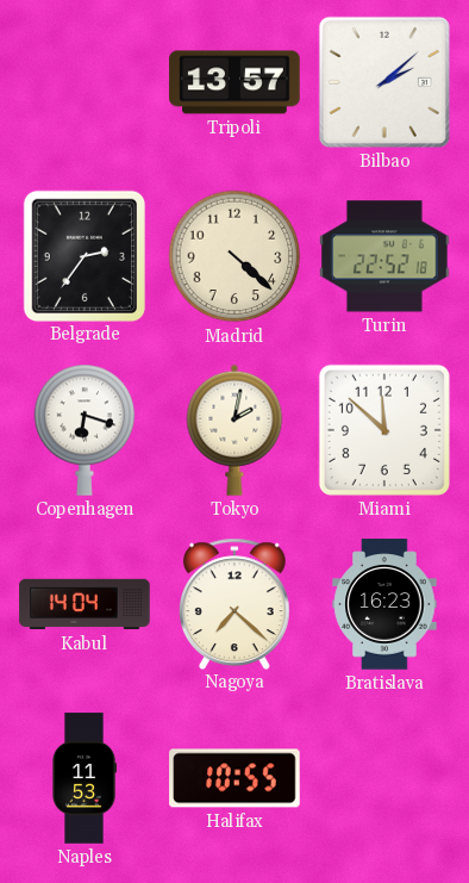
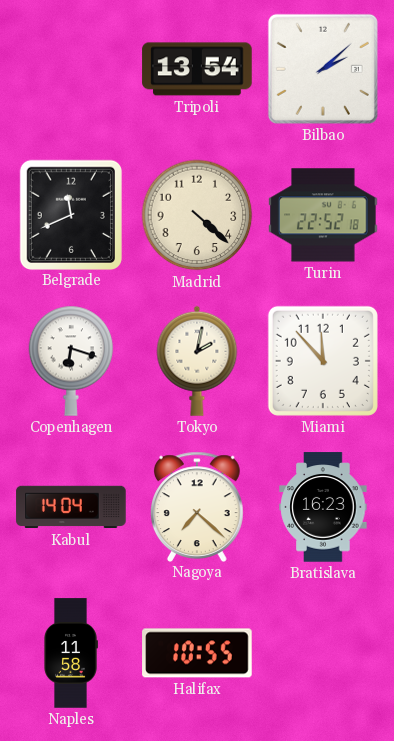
Tripoli: 13:57 -> 13:54 (197, 69)
Belgrade: 2:36 -> 11:41 (70, 214)
Miami: 11:52 -> 11:53 (323, 361)
Naples: 11:53 -> 11:58 (71, 653)
